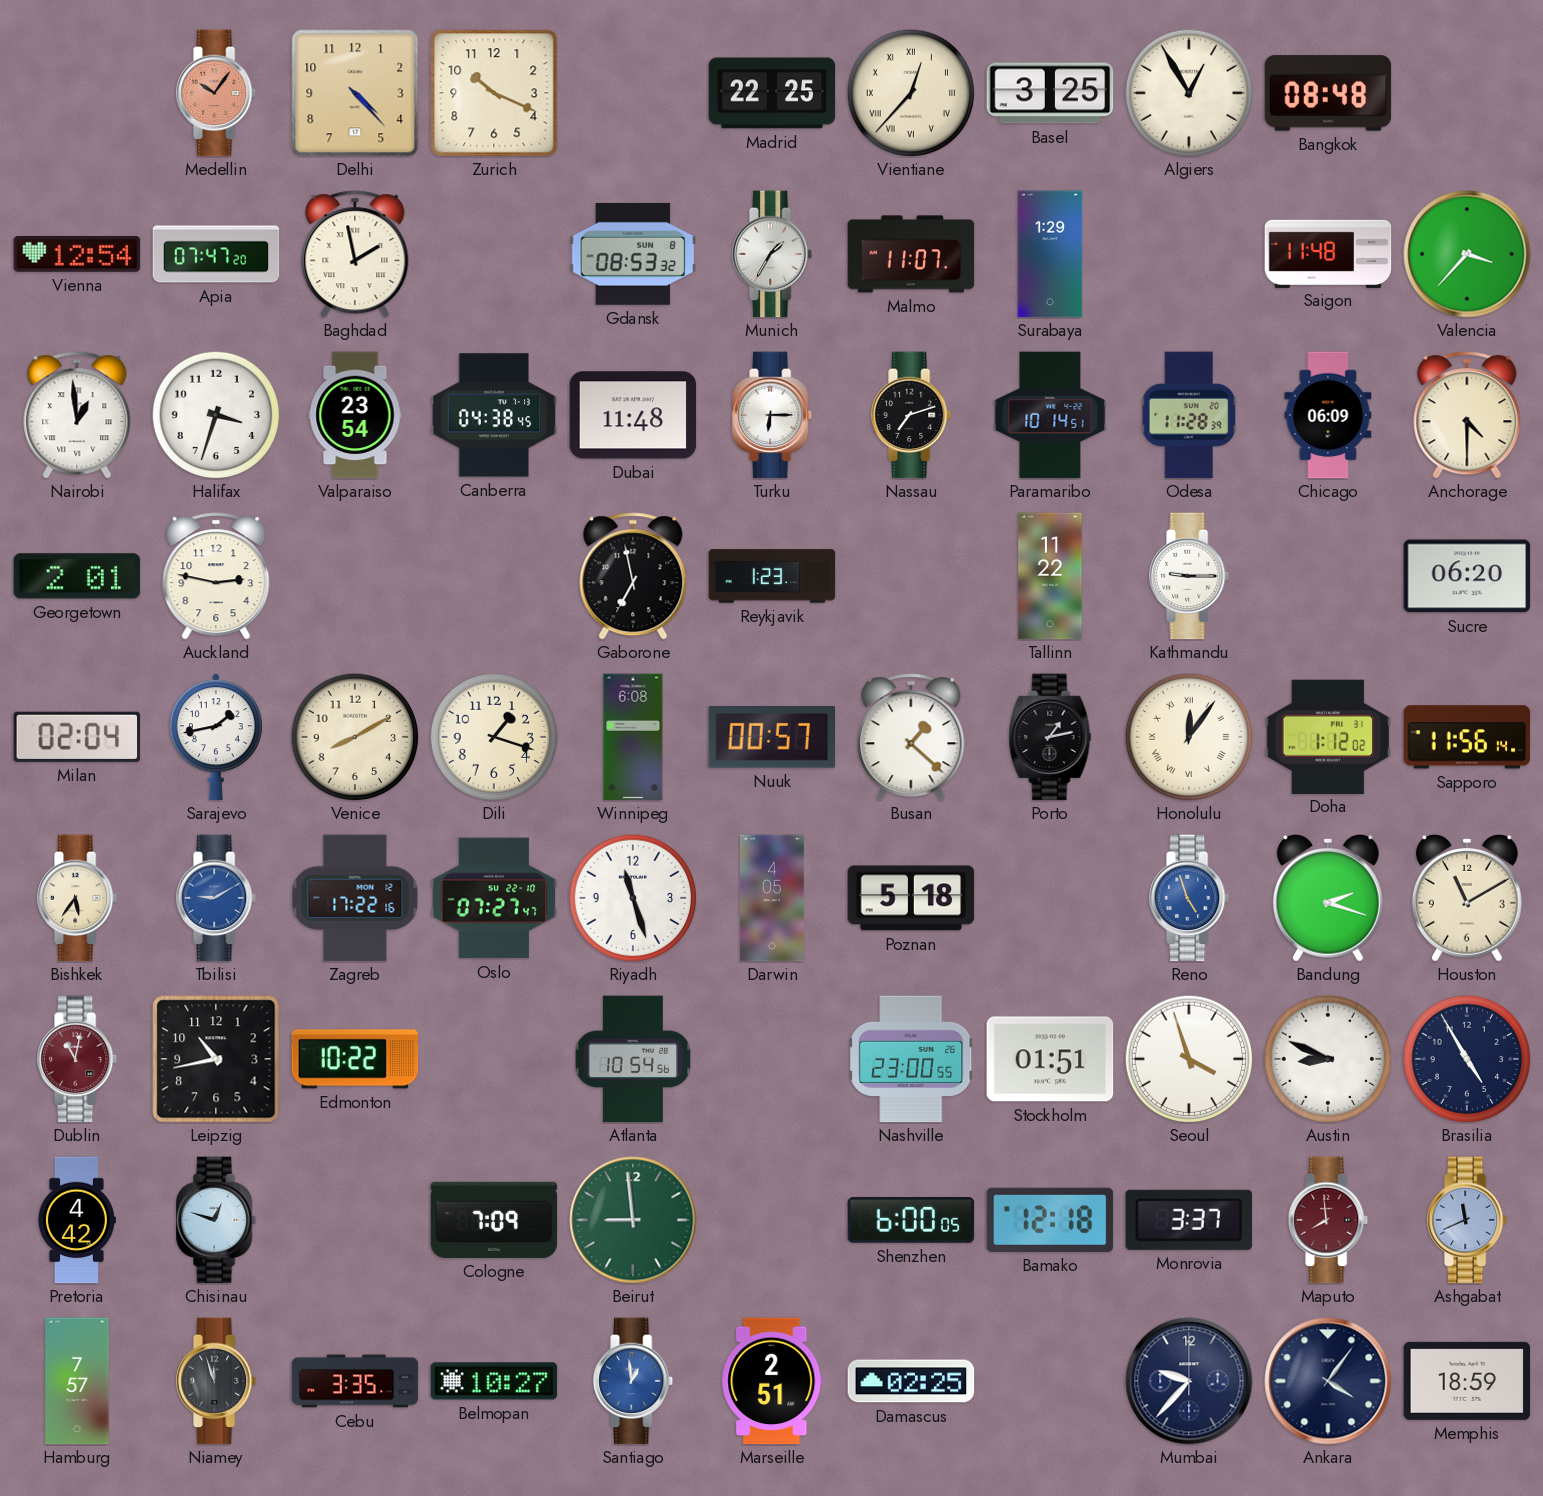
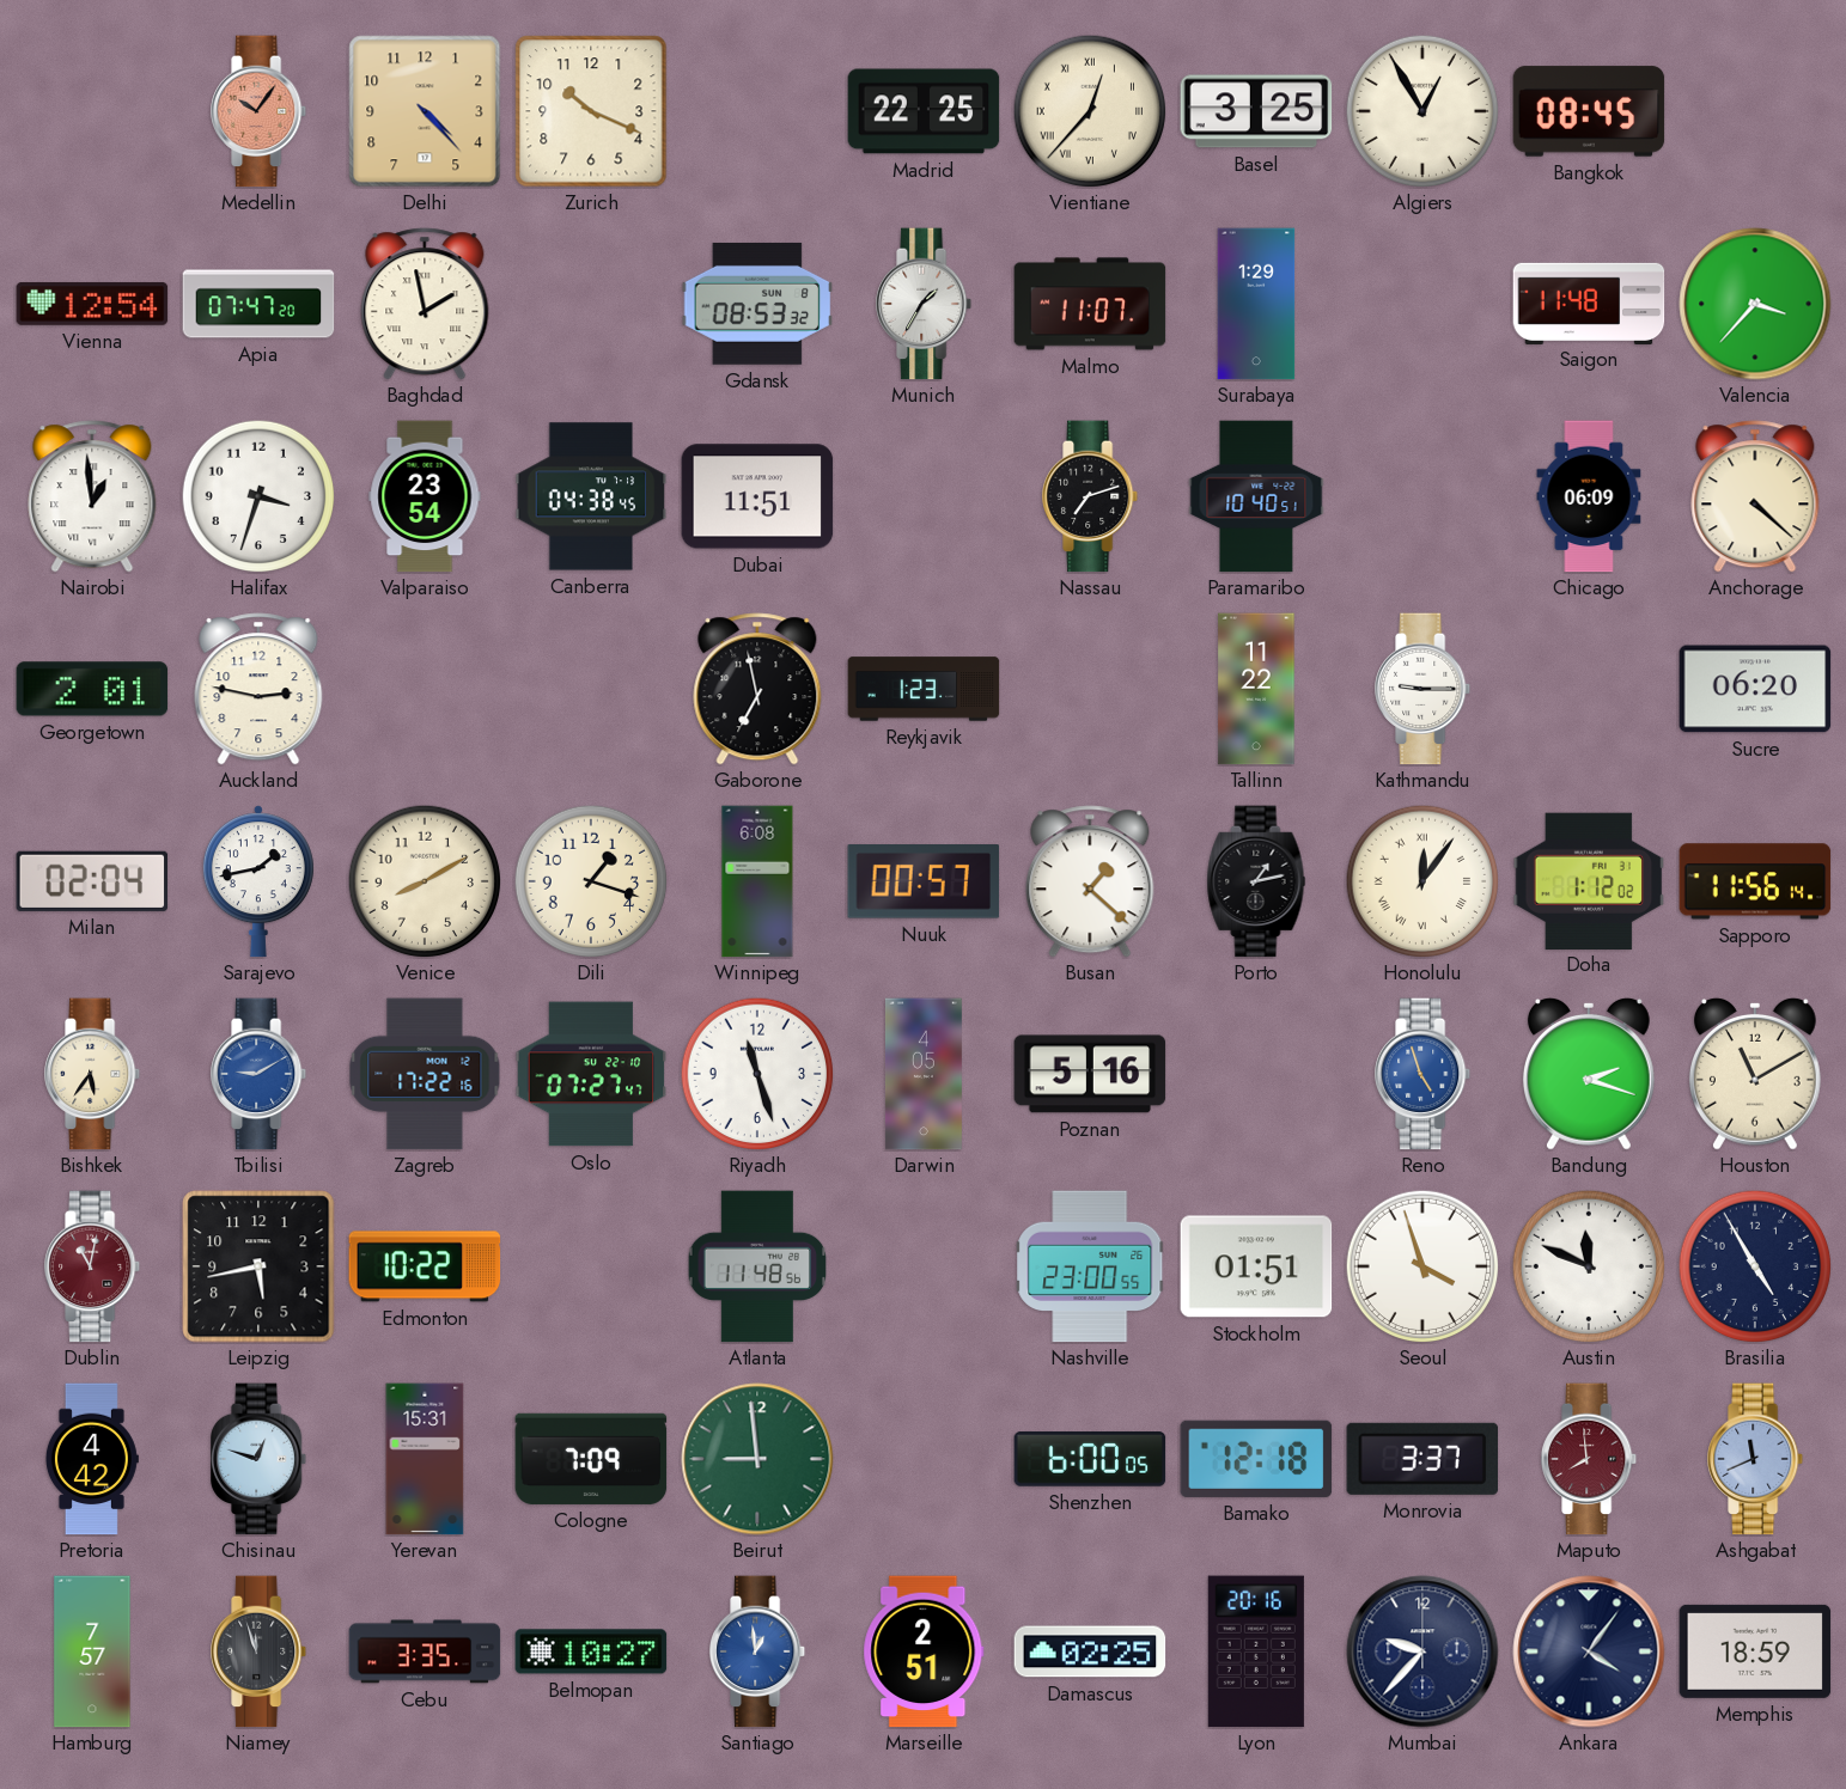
Bangkok: 08:48 -> 08:45 (1589, 111)
Dubai: 11:48 -> 11:51 (757, 496)
Turku: 6:15 -> none (773, 415)
Paramaribo: 10:14 -> 10:40 (1256, 496)
Odesa: 11:28 -> none (1188, 415)
Anchorage: 4:30 -> 4:22 (1755, 496)
Poznan: 5:18 -> 5:16 (1090, 1074)
Leipzig: 10:43 -> 5:43 (258, 1266)
Atlanta: 10:54 -> 11:48 (757, 1266)
Austin: 8:49 -> 11:49 (1589, 1266)
Yerevan: none -> 15:31 (425, 1459)
Lyon: none -> 20:16 (1256, 1651)
